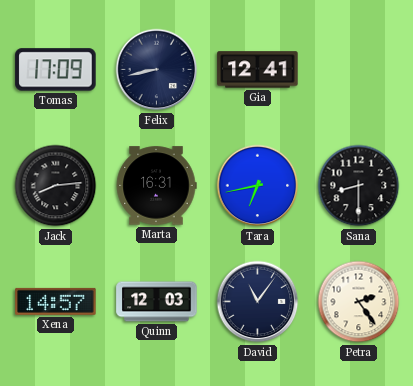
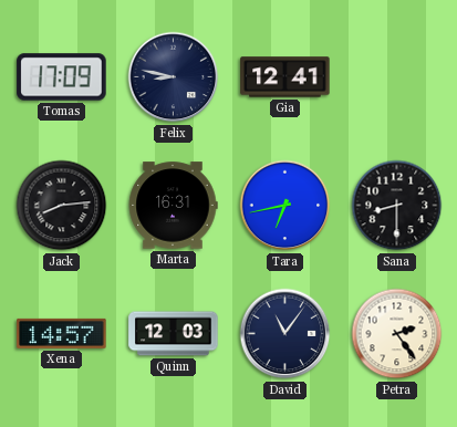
Felix: 8:43 -> 8:47 (174, 77)
